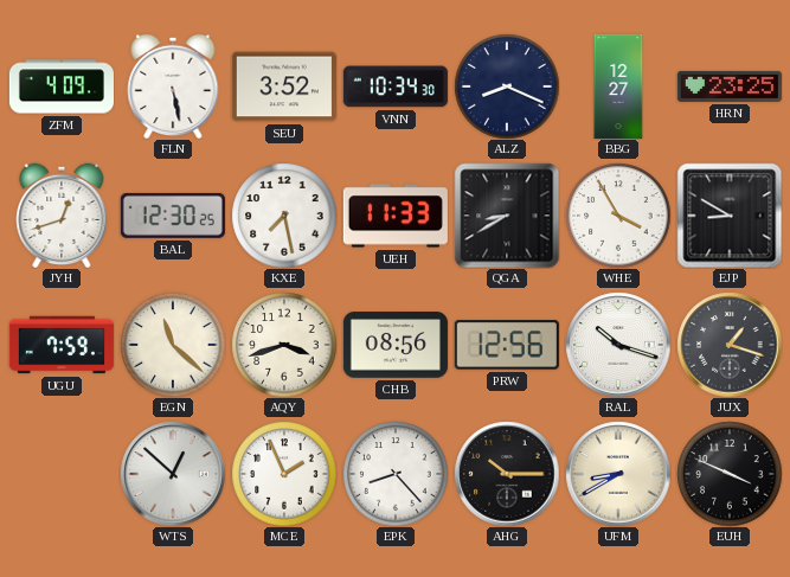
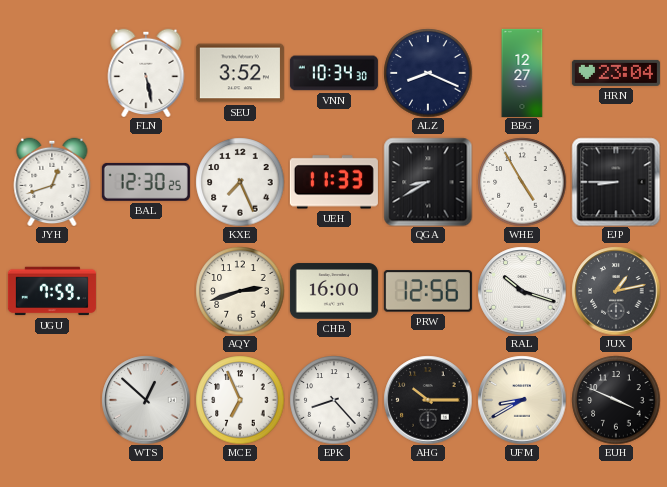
ZFM: 4:09 -> none (62, 86)
HRN: 23:25 -> 23:04 (616, 73)
KXE: 7:28 -> 7:26 (240, 182)
WHE: 3:55 -> 4:55 (522, 182)
EJP: 8:50 -> 8:45 (616, 182)
EGN: 11:22 -> none (173, 345)
AQY: 3:42 -> 2:42 (240, 291)
CHB: 08:56 -> 16:00 (334, 291)
JUX: 1:18 -> 1:13 (616, 291)
MCE: 1:56 -> 6:56 (240, 400)
